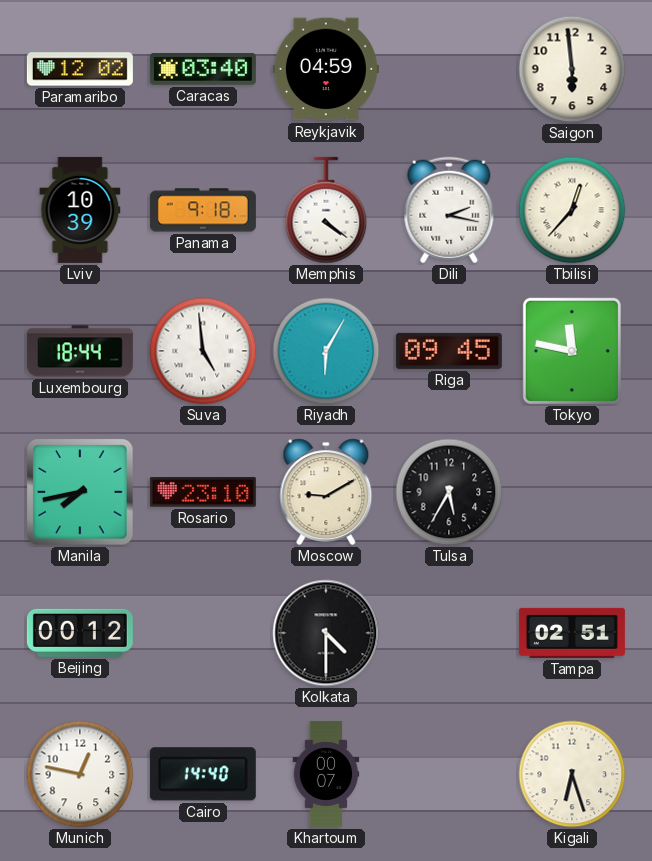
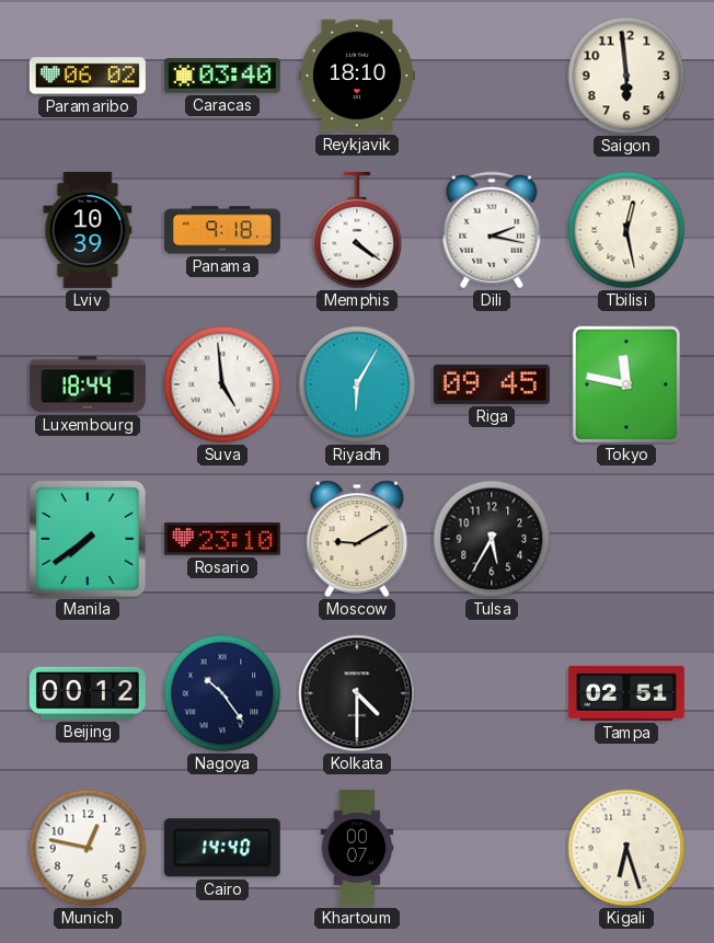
Paramaribo: 12:02 -> 06:02 (88, 76)
Reykjavik: 04:59 -> 18:10 (357, 76)
Tbilisi: 12:37 -> 12:28 (626, 230)
Manila: 7:43 -> 7:39 (88, 539)
Nagoya: none -> 10:24 (222, 693)
